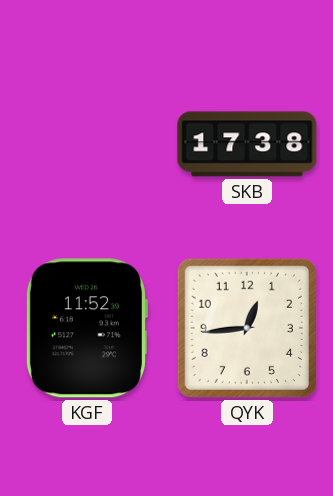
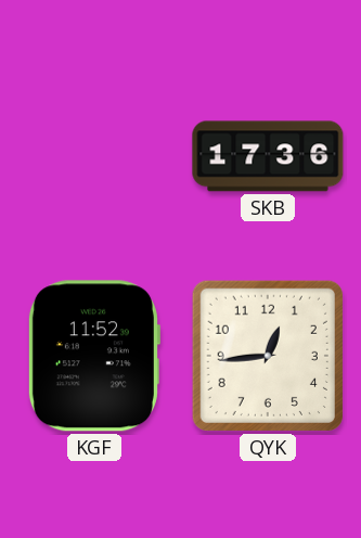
SKB: 17:38 -> 17:36 (268, 156)
